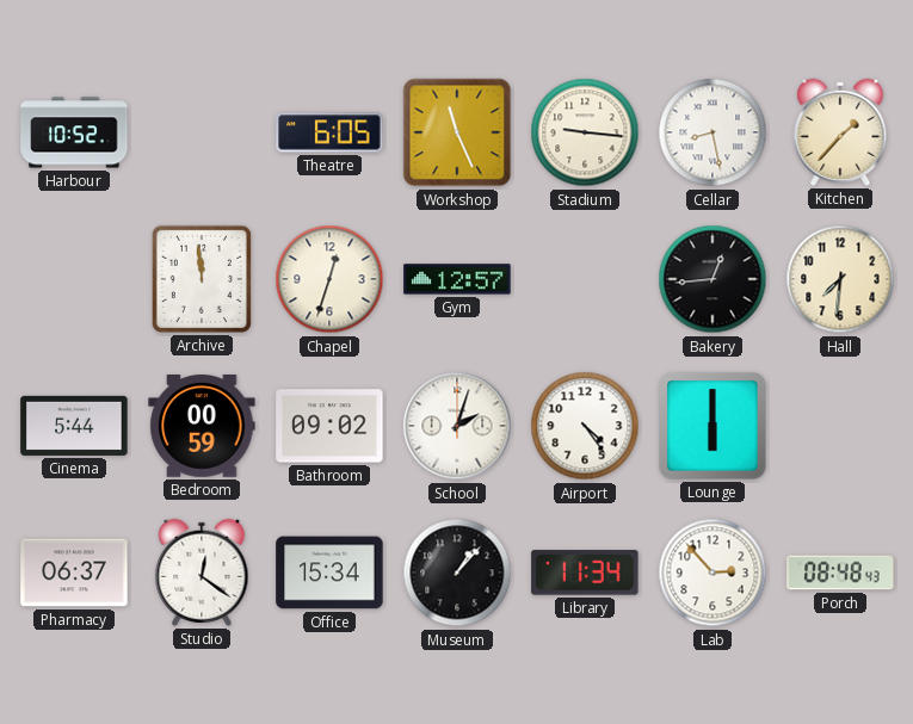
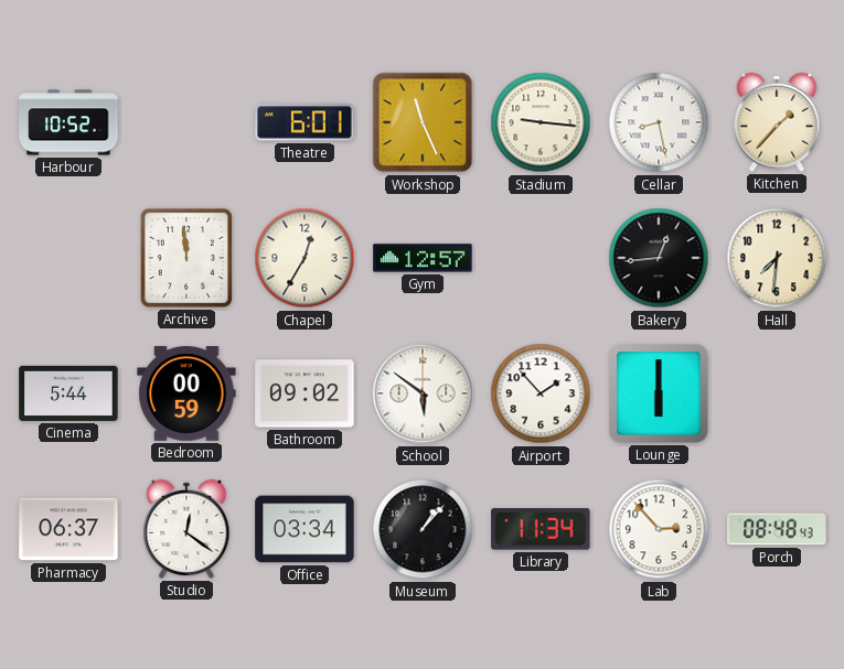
Theatre: 6:05 -> 6:01 (305, 122)
Chapel: 12:33 -> 12:35 (305, 258)
School: 2:03 -> 5:51 (423, 393)
Airport: 4:24 -> 1:53 (541, 393)
Office: 15:34 -> 03:34 (305, 529)
